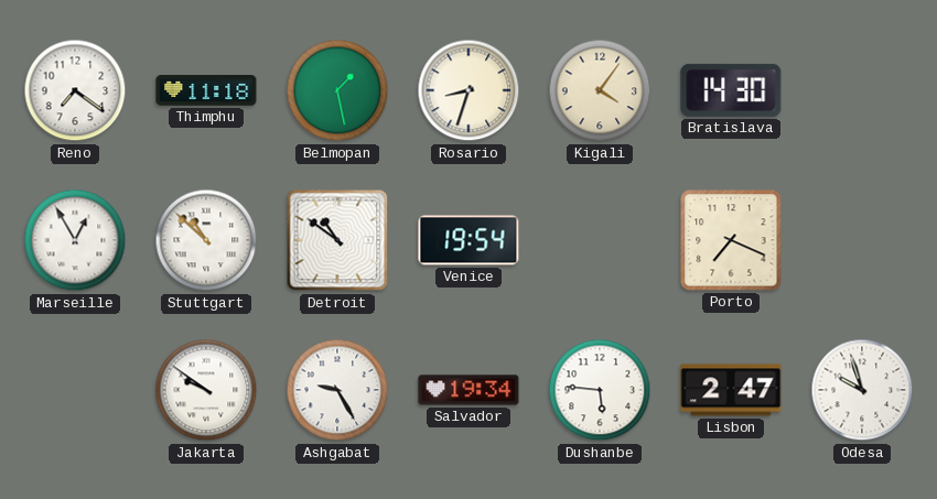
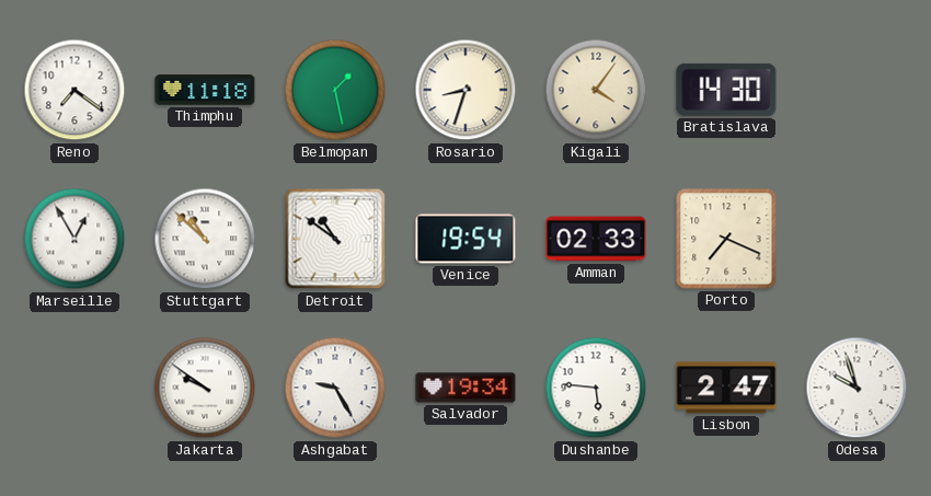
Amman: none -> 02:33 (596, 239)
